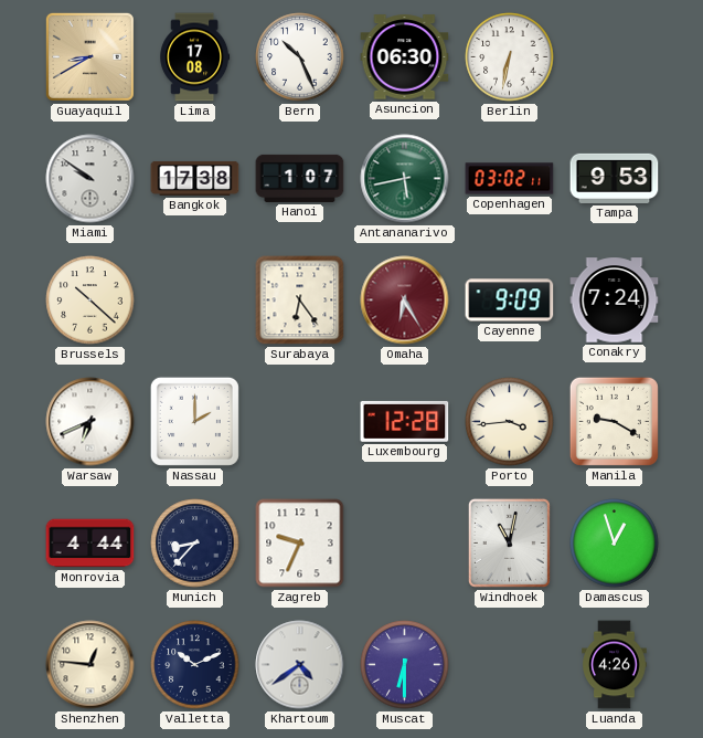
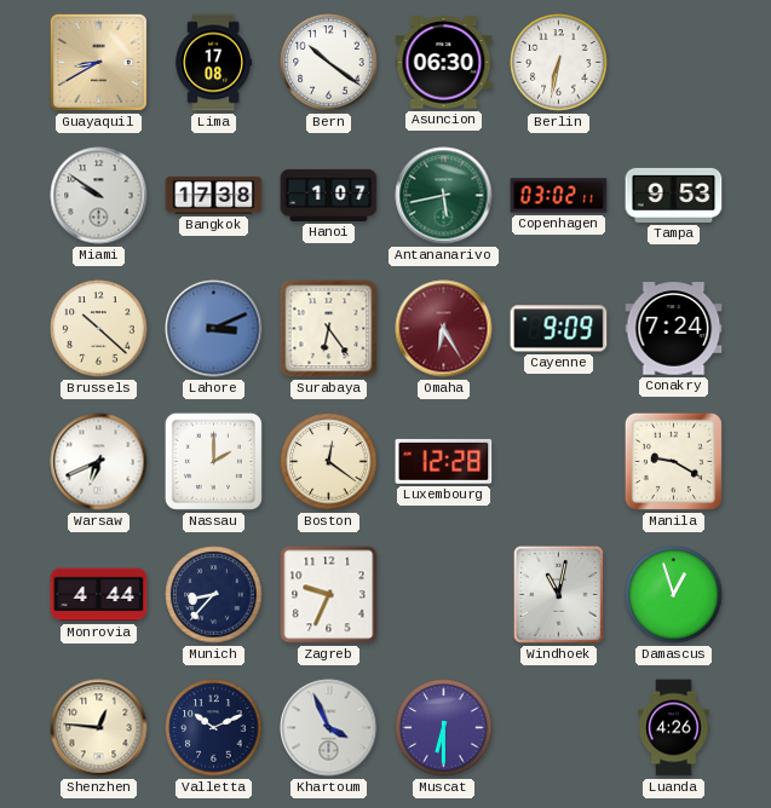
Bern: 10:26 -> 10:21 (329, 63)
Lahore: none -> 3:11 (214, 329)
Boston: none -> 12:21 (329, 462)
Porto: 3:44 -> none (510, 422)
Khartoum: 4:39 -> 3:56 (329, 728)
